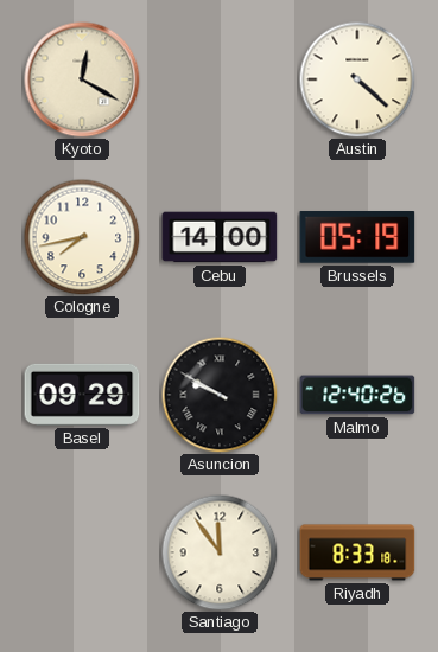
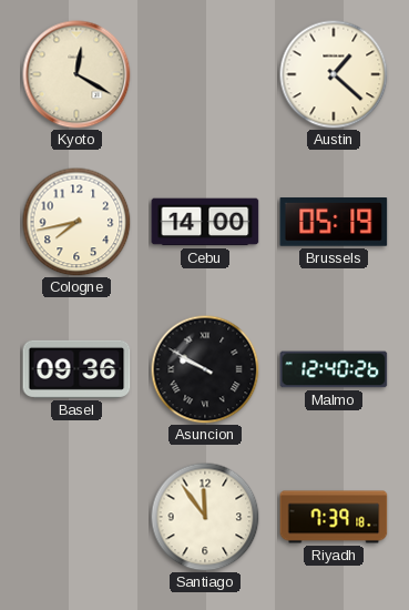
Austin: 4:22 -> 1:22 (334, 74)
Basel: 09:29 -> 09:36 (76, 369)
Riyadh: 8:33 -> 7:39 (334, 517)
